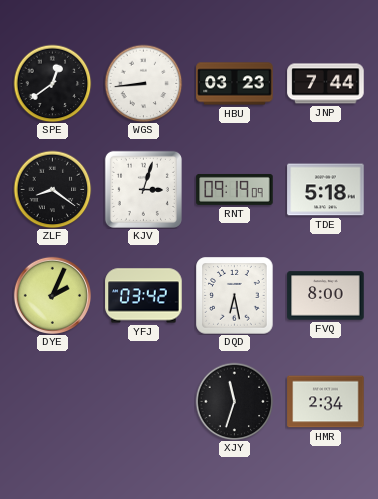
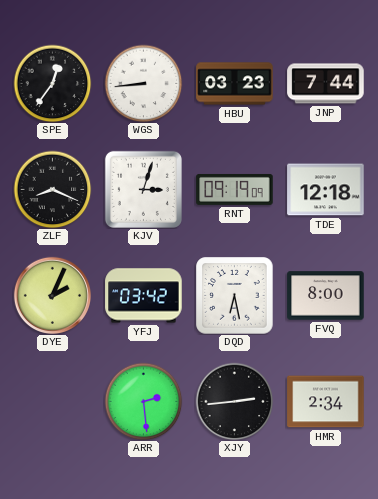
SPE: 12:39 -> 12:36 (52, 83)
ZLF: 8:21 -> 8:19 (52, 189)
TDE: 5:18 -> 12:18 (326, 190)
ARR: none -> 2:29 (143, 401)
XJY: 11:33 -> 2:44 (234, 401)
